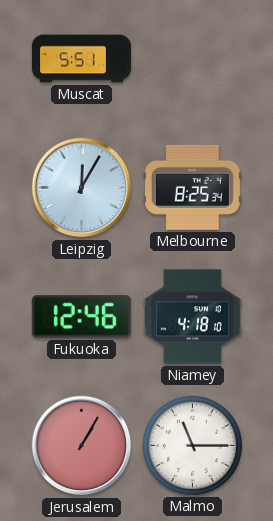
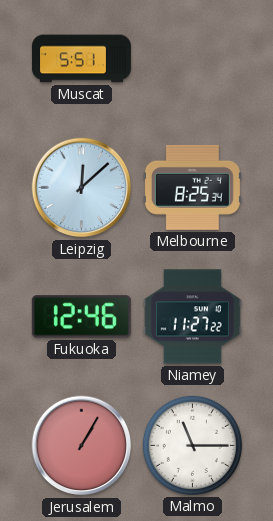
Leipzig: 12:05 -> 12:08 (82, 188)
Niamey: 4:18 -> 11:27 (192, 317)
